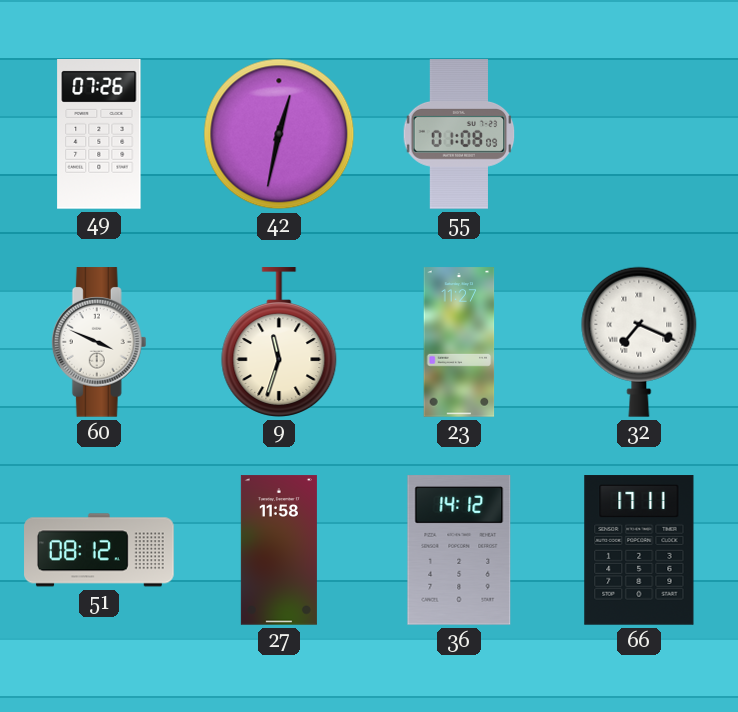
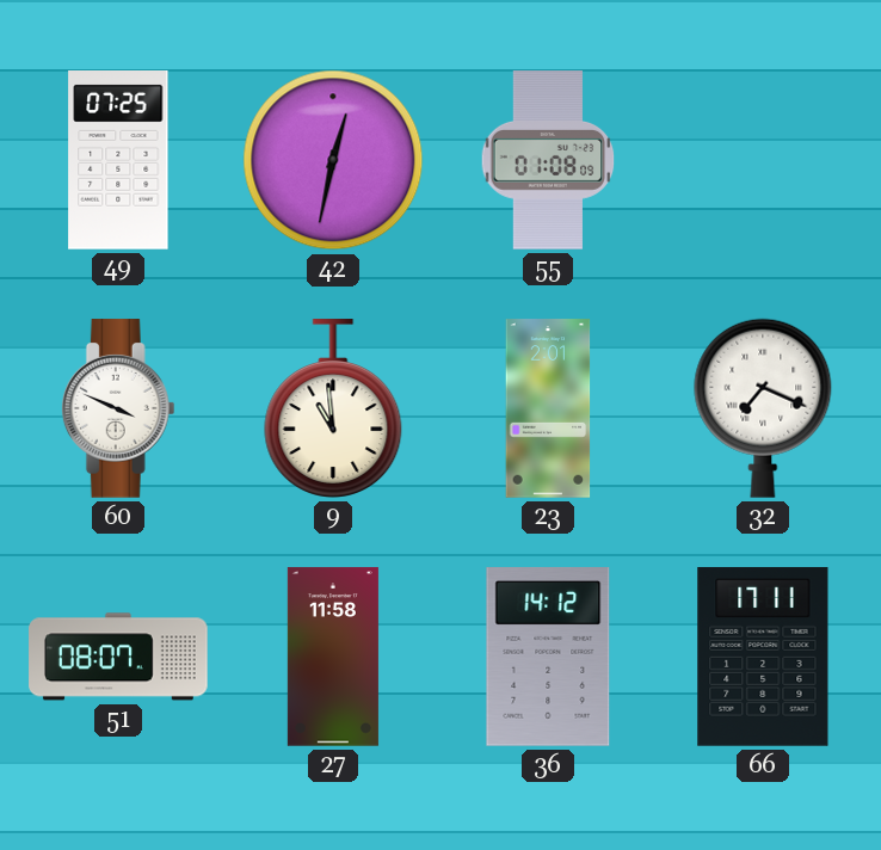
49: 07:26 -> 07:25 (118, 161)
9: 11:33 -> 10:59 (333, 408)
23: 11:27 -> 2:01 (548, 408)
51: 08:12 -> 08:07 (118, 657)
